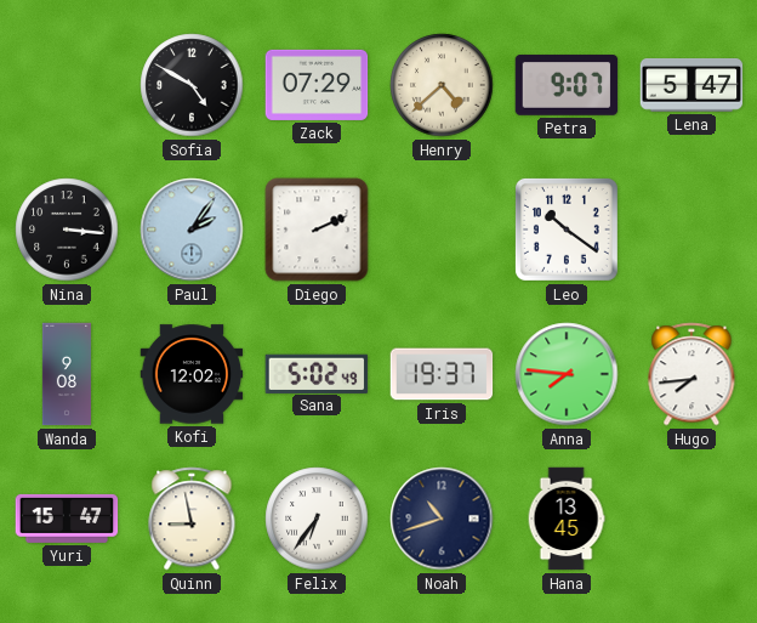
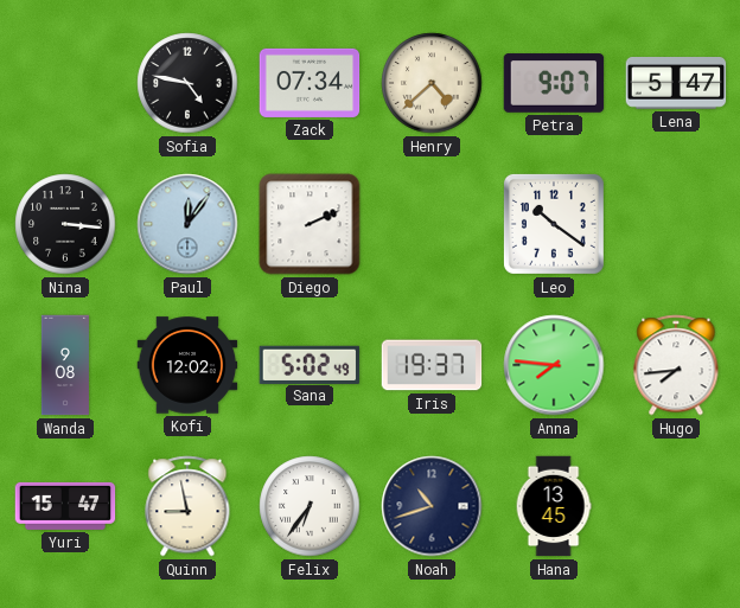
Sofia: 4:50 -> 4:47 (187, 83)
Zack: 07:29 -> 07:34 (310, 83)
Paul: 2:06 -> 12:06 (187, 224)
